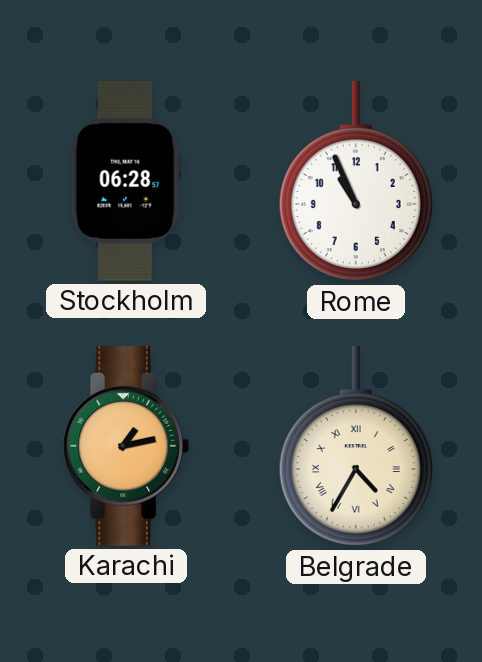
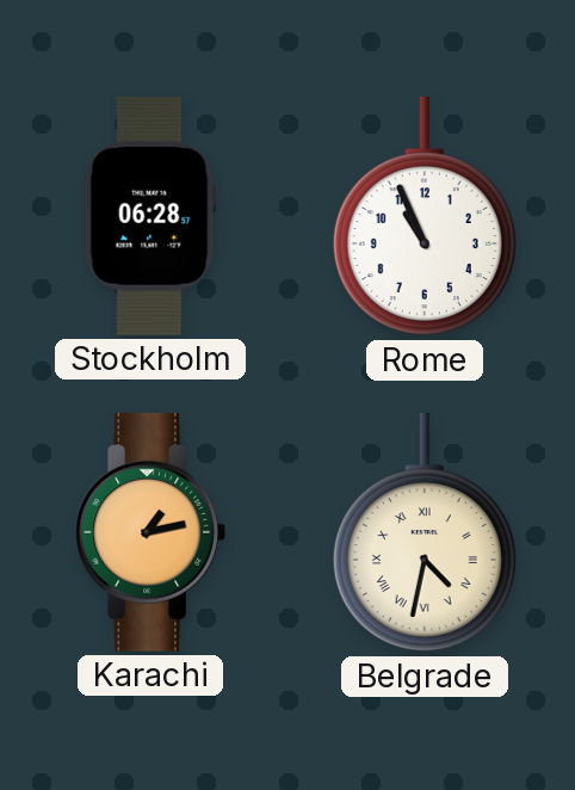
Belgrade: 4:35 -> 4:32 (425, 532)
